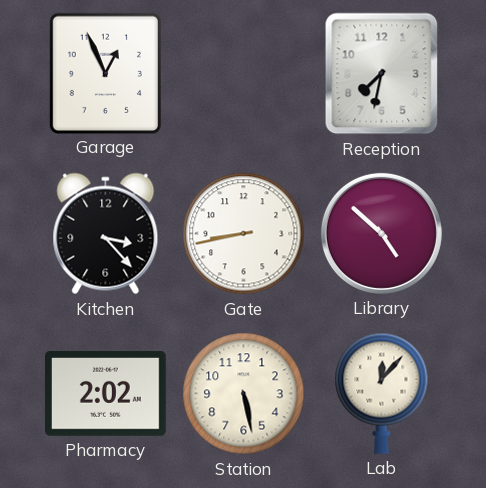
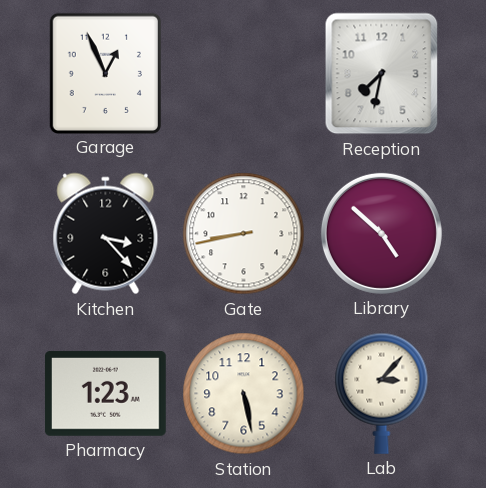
Pharmacy: 2:02 -> 1:23 (105, 393)
Lab: 12:07 -> 3:07 (382, 393)
